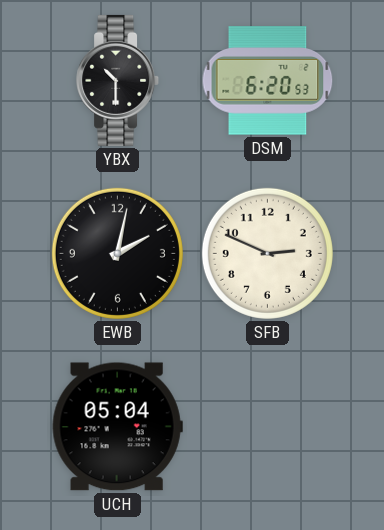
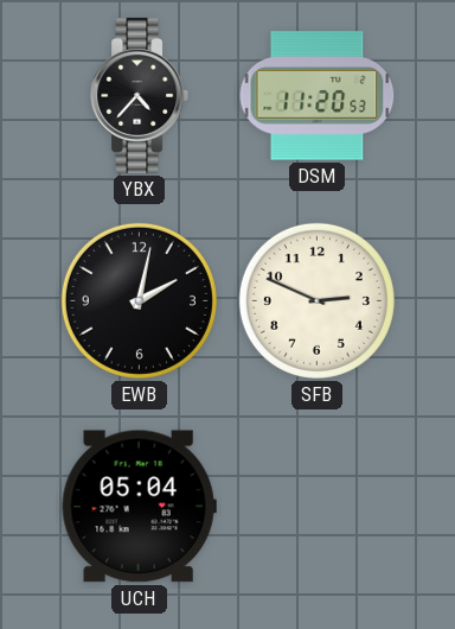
YBX: 10:30 -> 4:37 (140, 95)
DSM: 6:20 -> 11:20 (318, 96)
